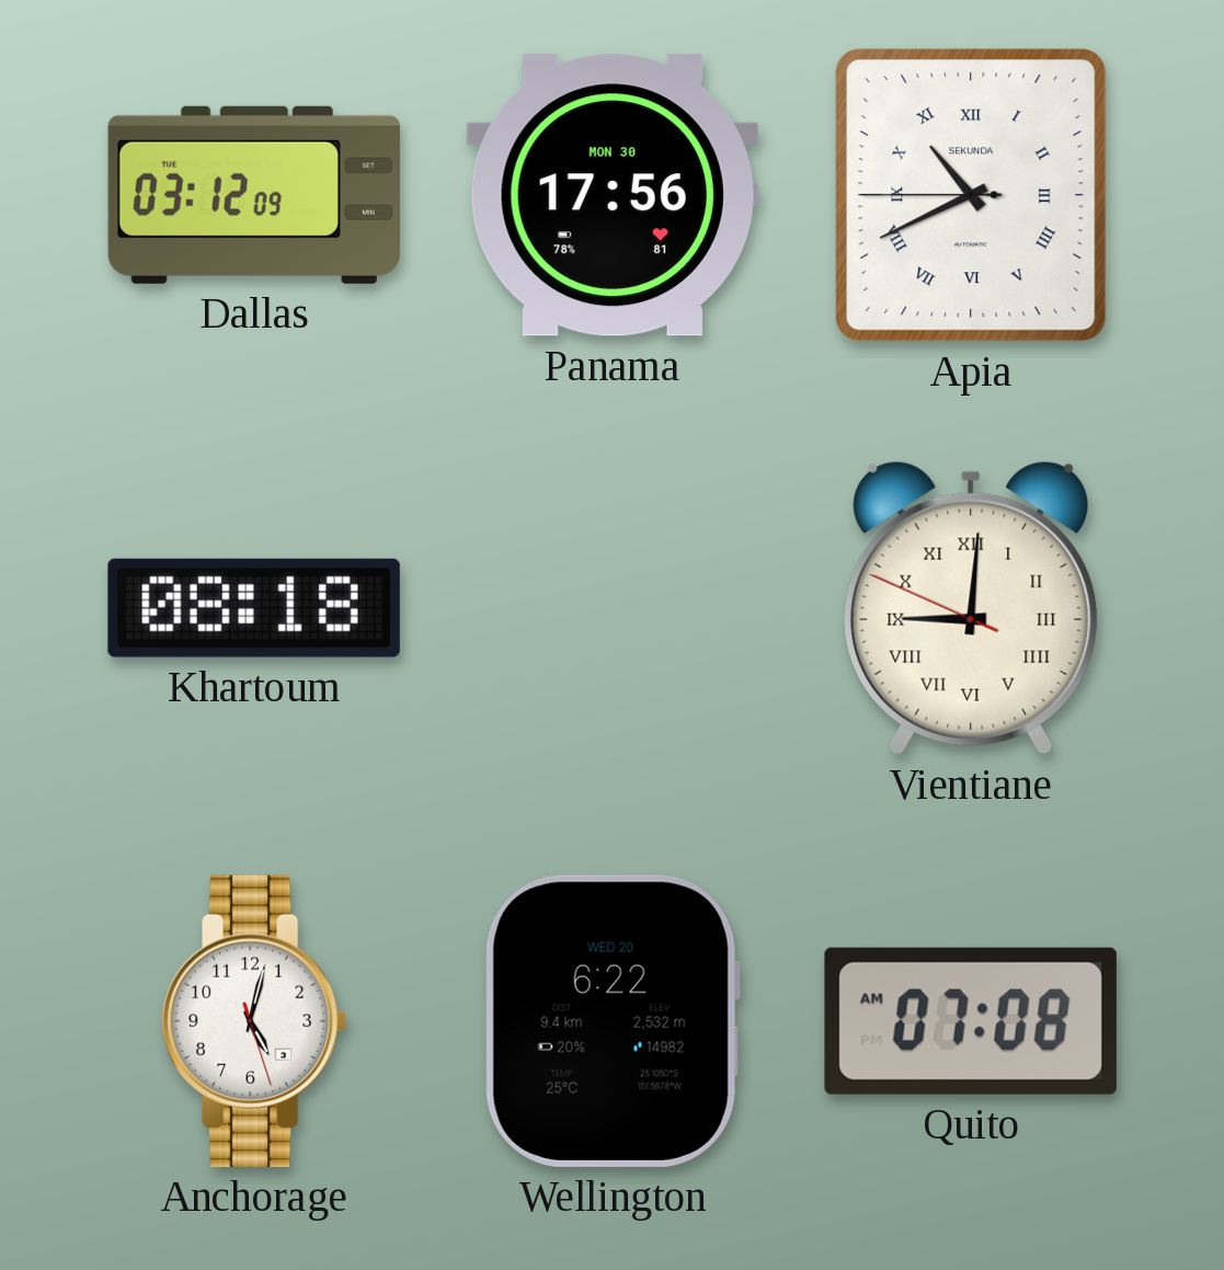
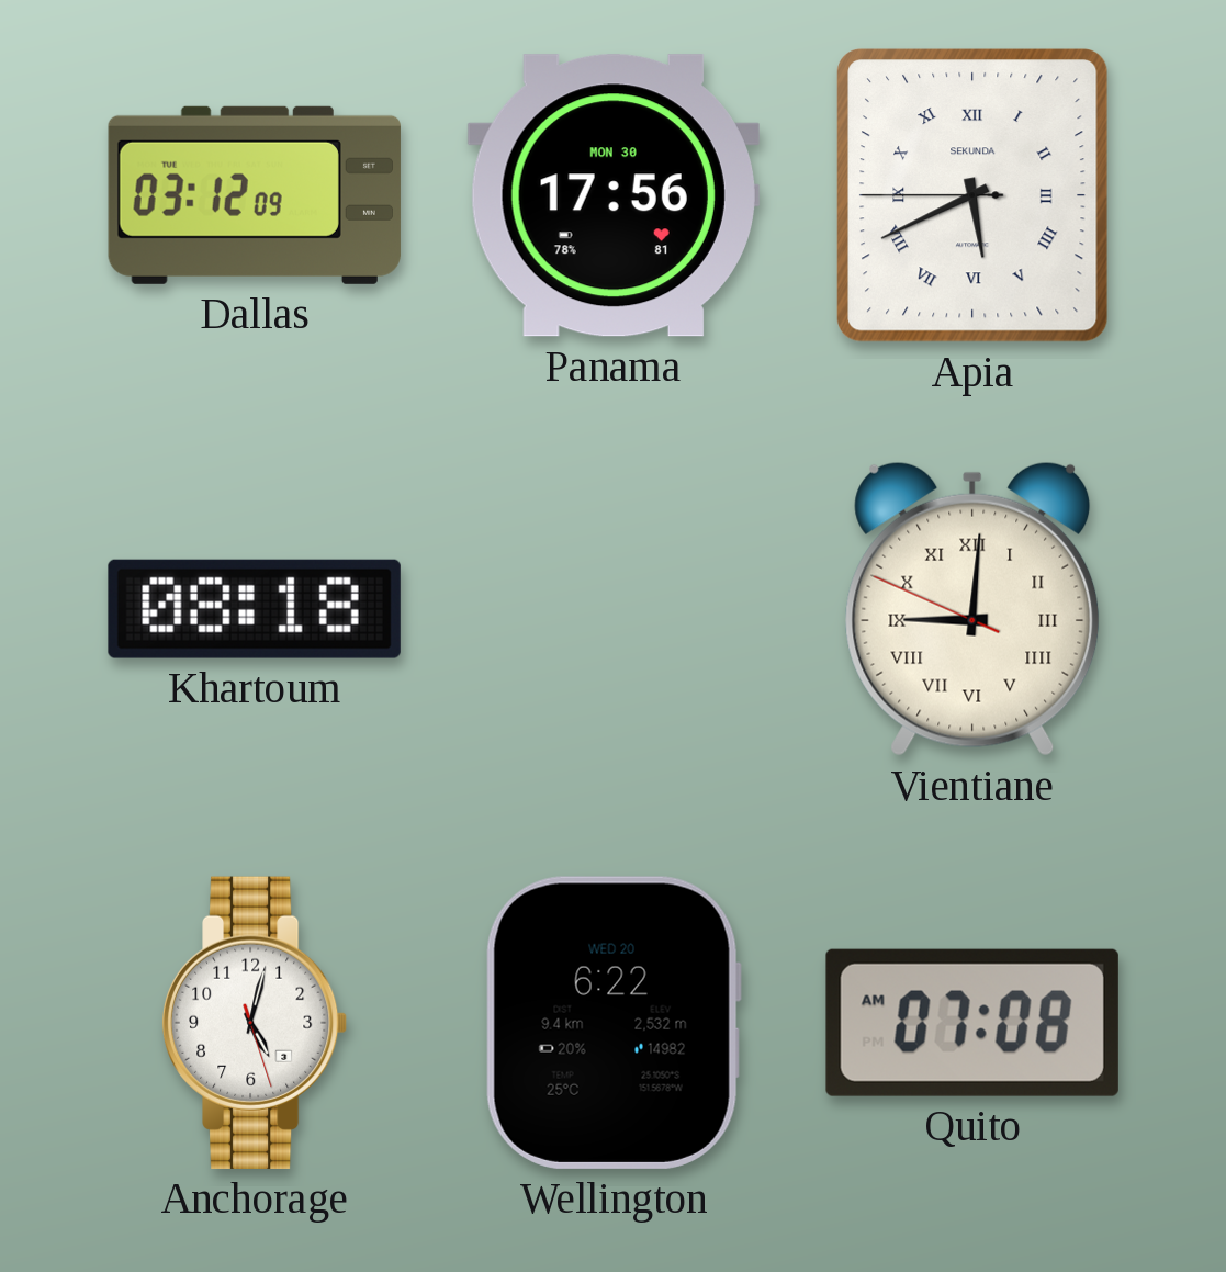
Apia: 10:40 -> 5:40 (974, 196)
